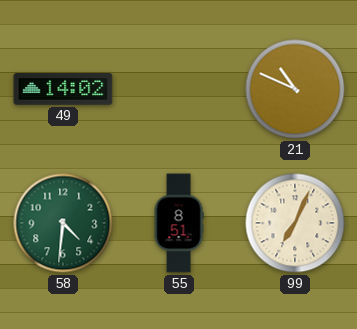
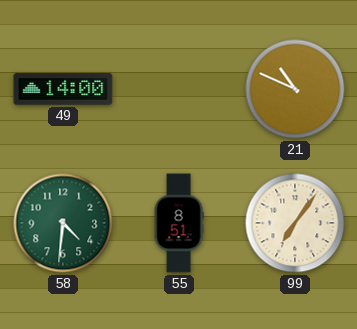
49: 14:02 -> 14:00 (63, 89)
99: 7:04 -> 7:06 (295, 223)
